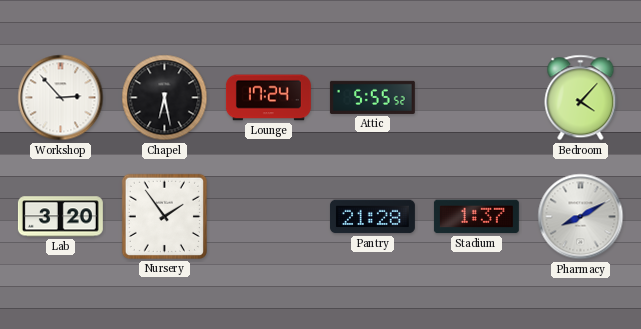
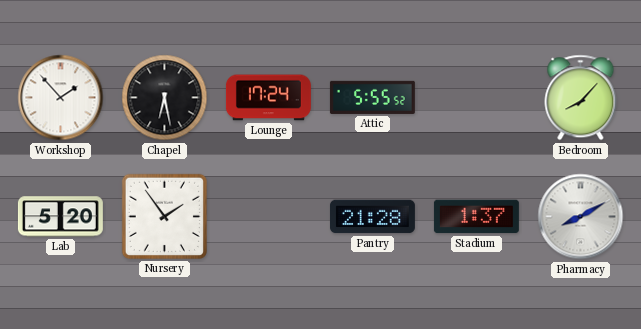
Workshop: 2:53 -> 1:53 (61, 98)
Bedroom: 4:07 -> 8:07 (581, 98)
Lab: 3:20 -> 5:20 (60, 217)
